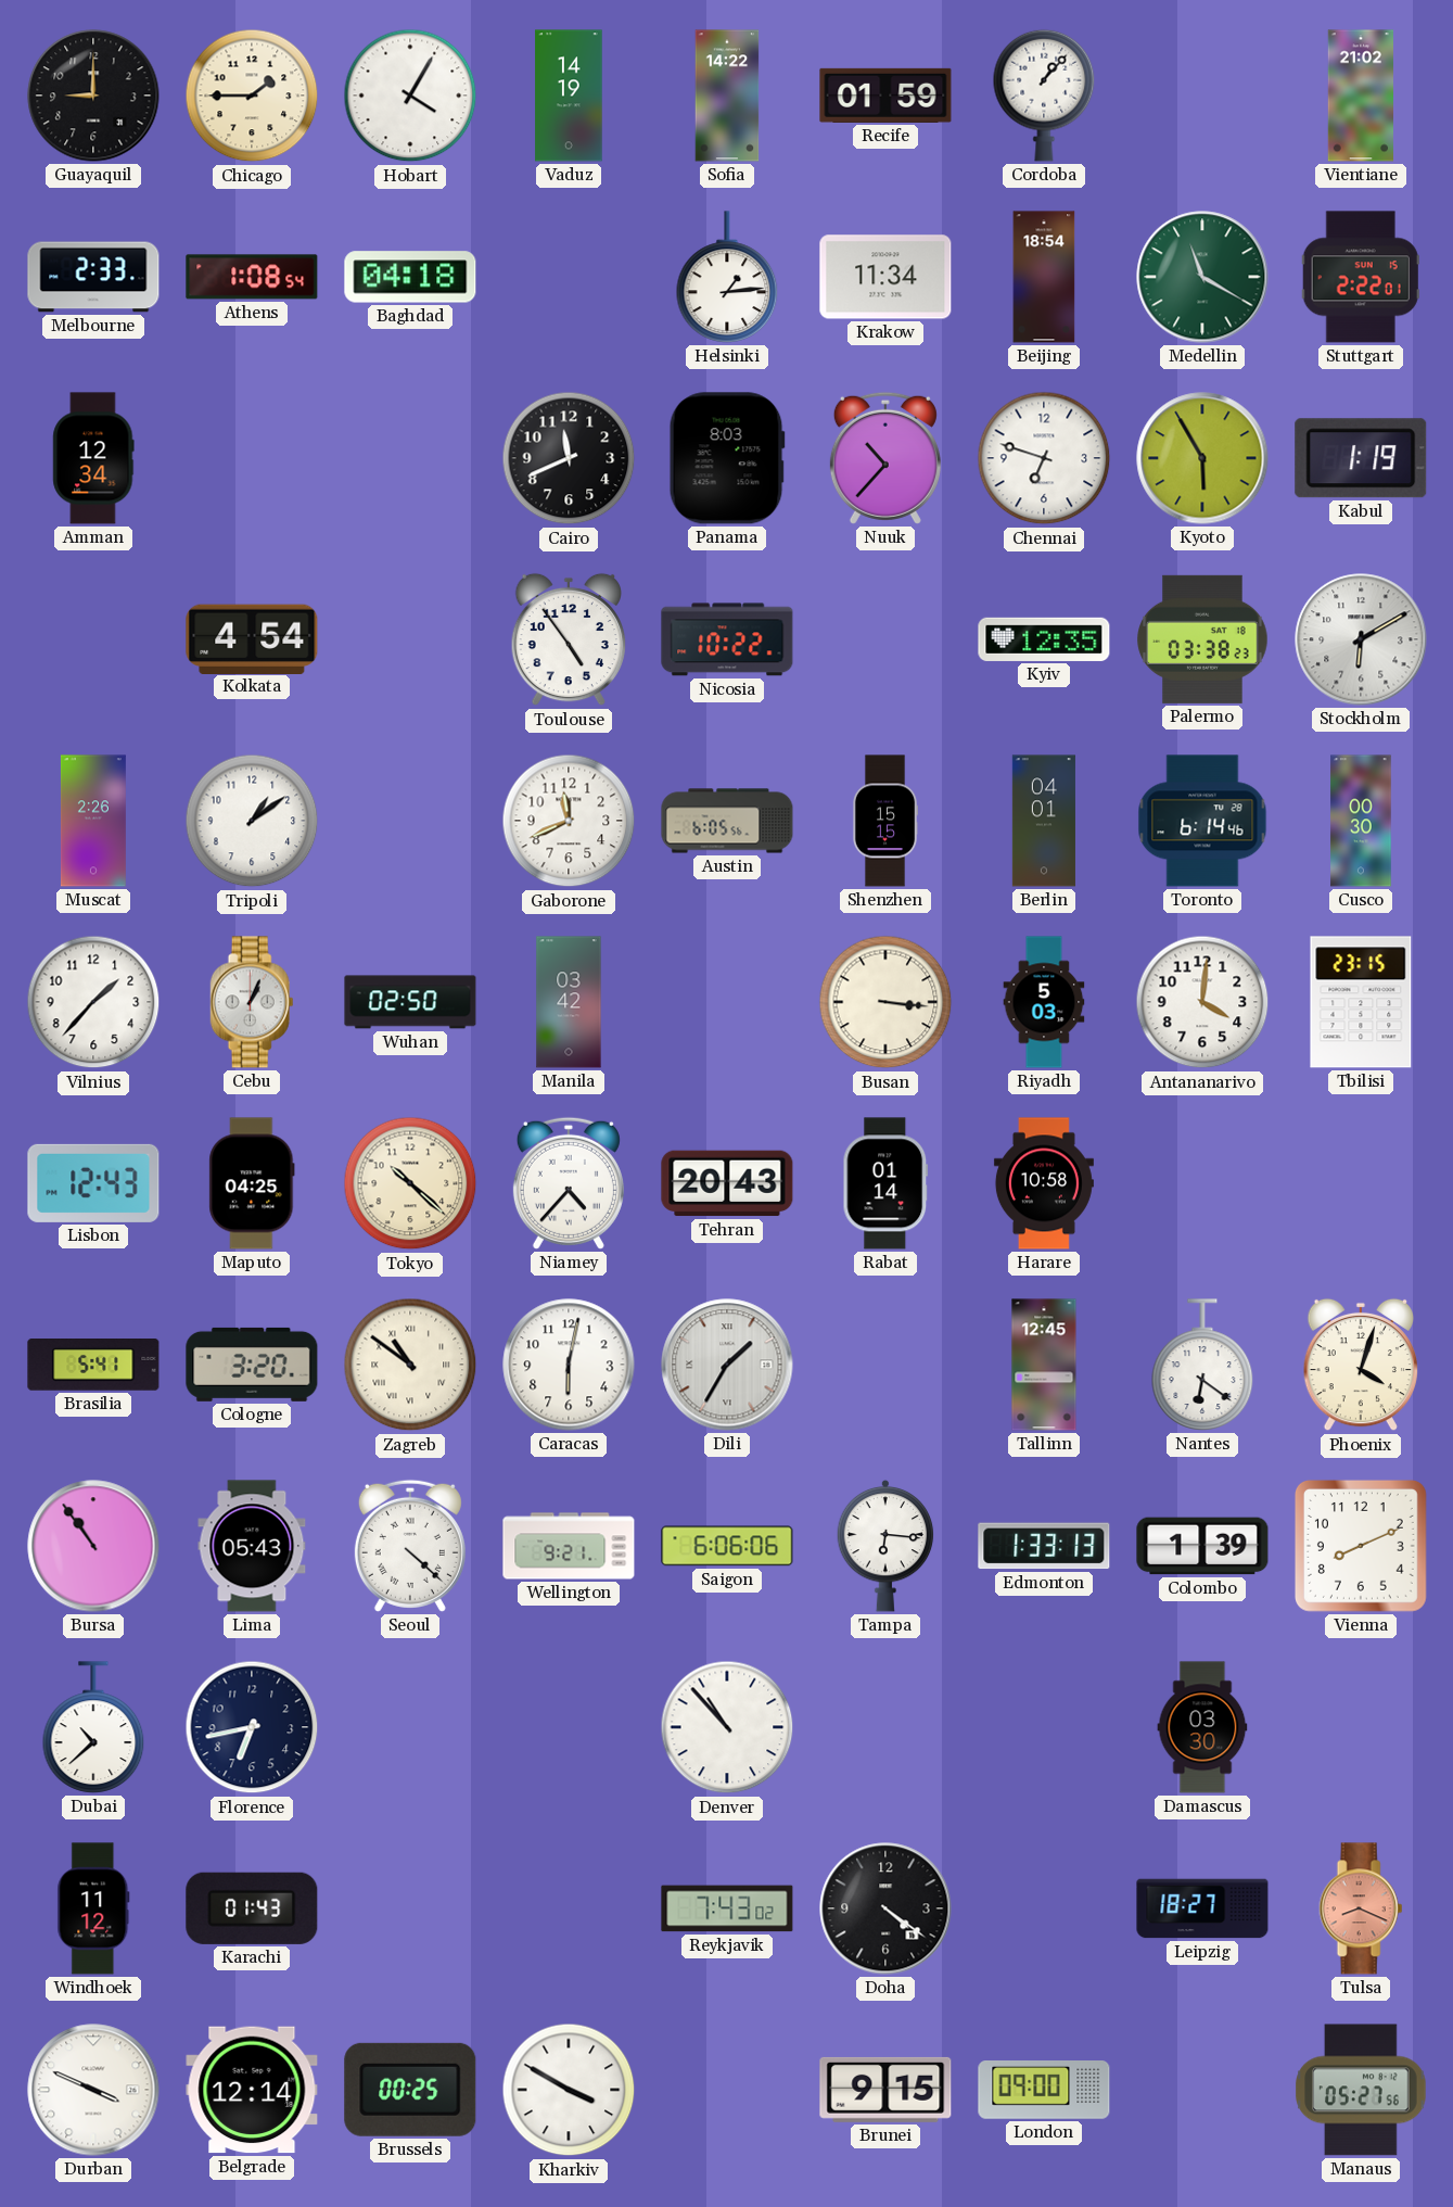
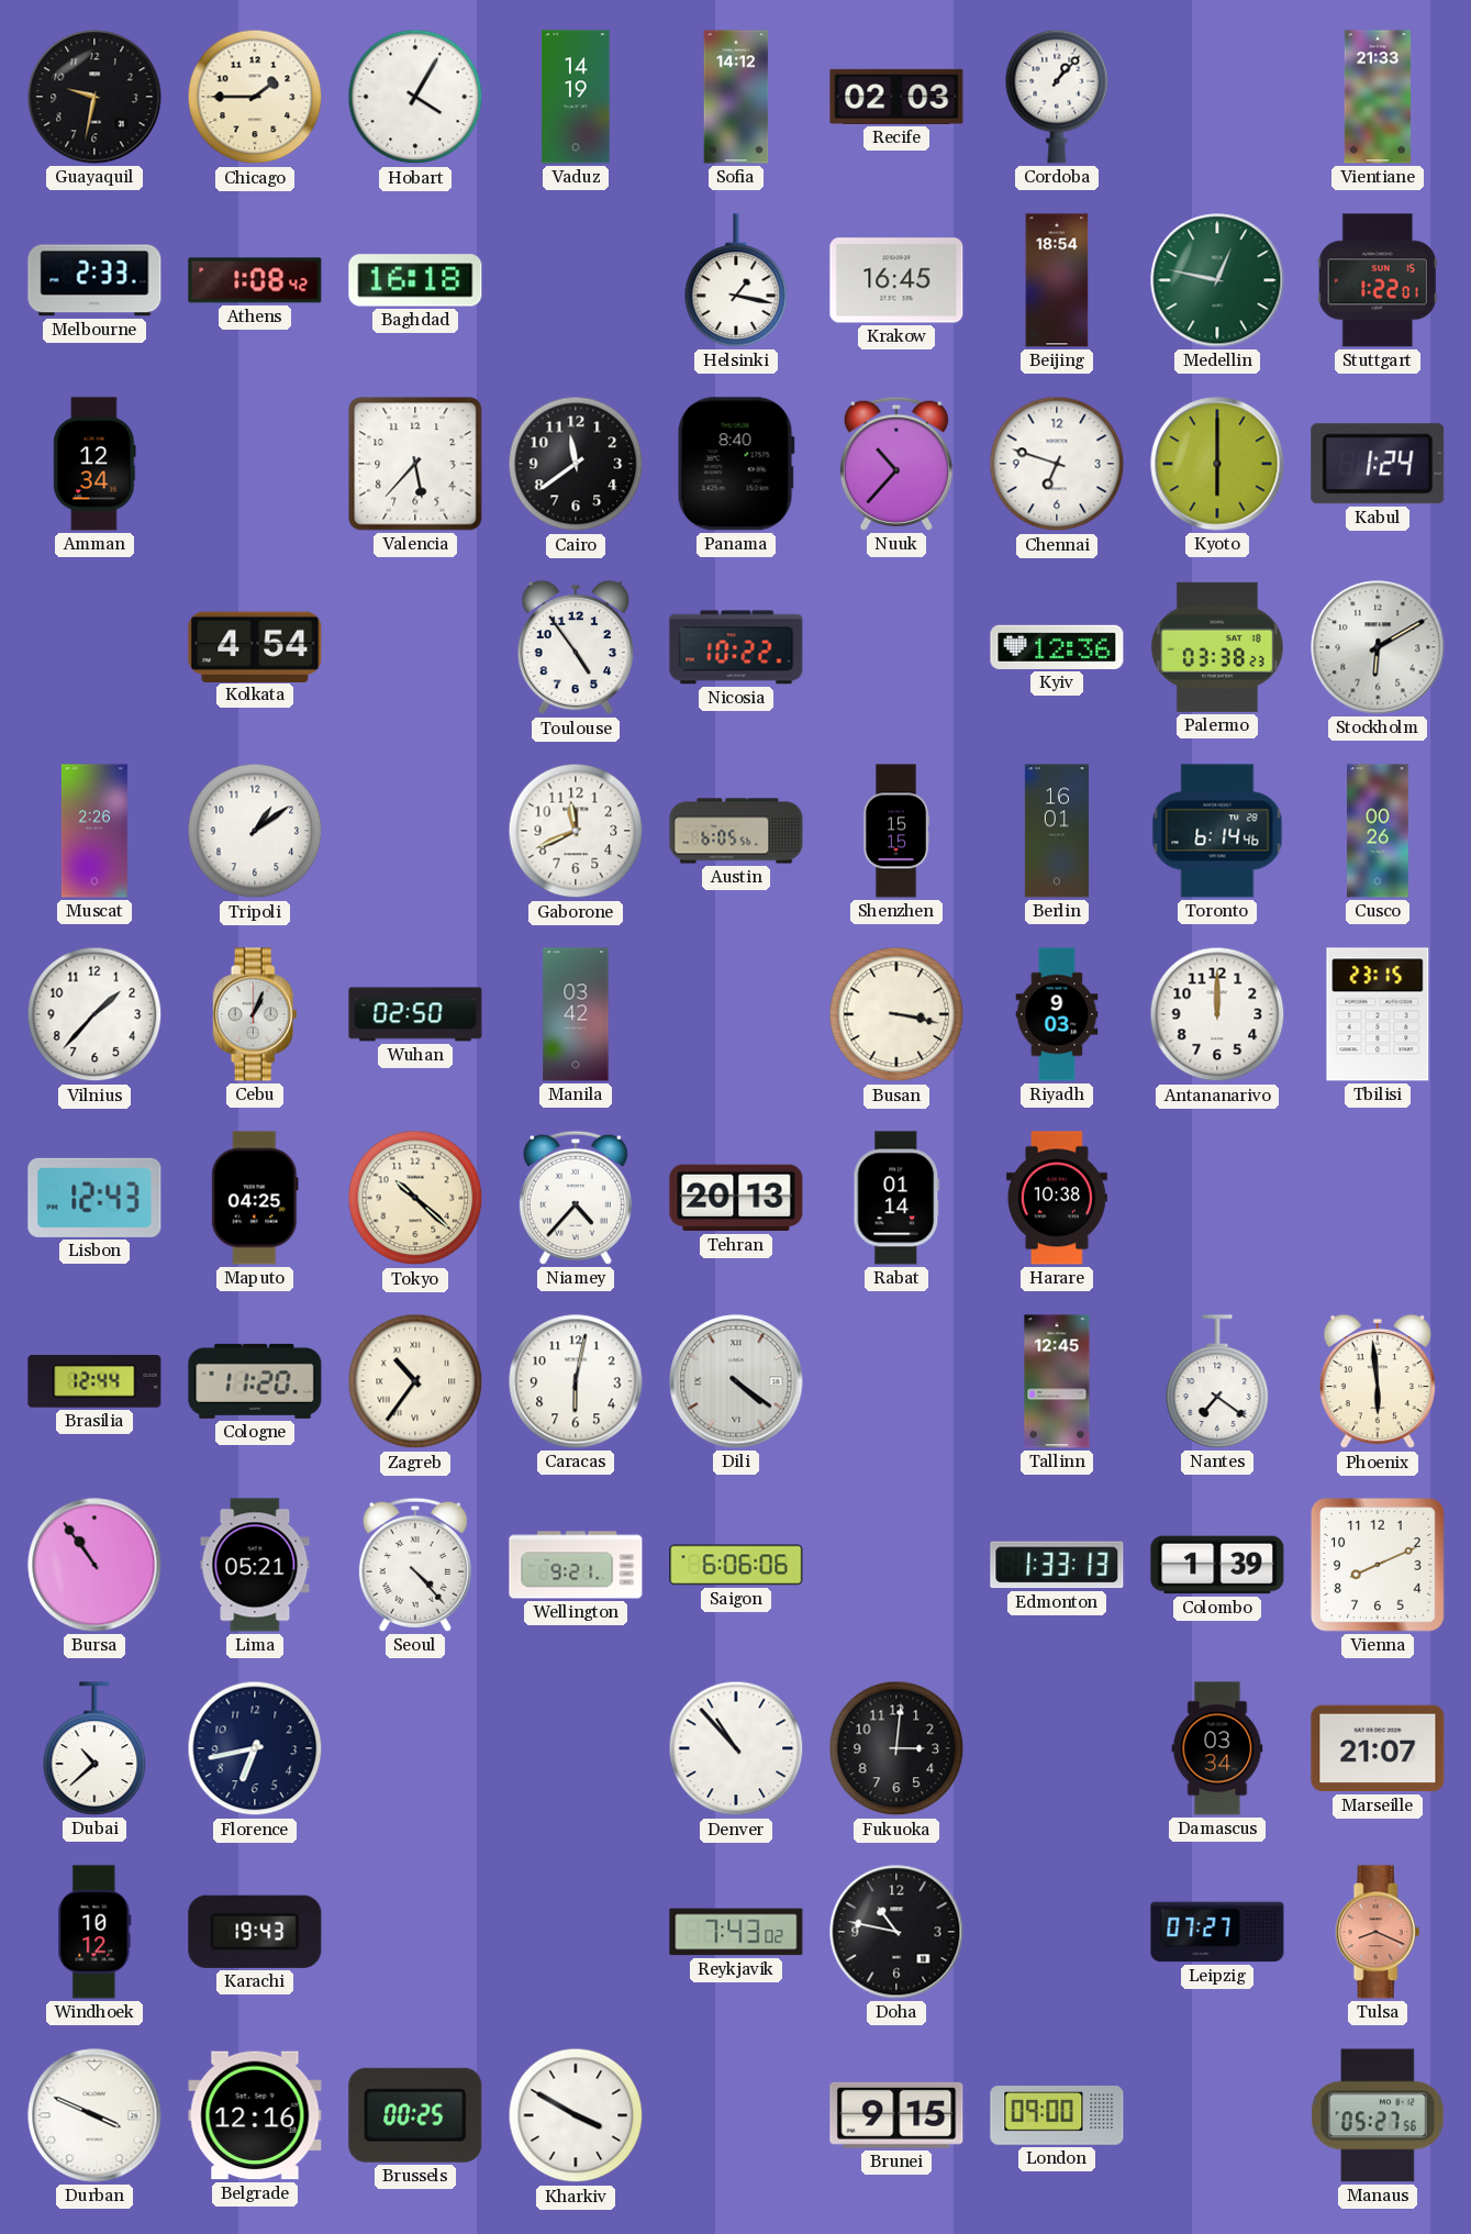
Guayaquil: 9:00 -> 9:32 (94, 97)
Sofia: 14:22 -> 14:12 (736, 97)
Recife: 01:59 -> 02:03 (896, 97)
Vientiane: 21:02 -> 21:33 (1377, 97)
Athens: 1:08:54 -> 1:08:42 (255, 280)
Baghdad: 04:18 -> 16:18 (415, 280)
Helsinki: 1:14 -> 1:17 (736, 280)
Krakow: 11:34 -> 16:45 (896, 280)
Medellin: 11:20 -> 12:47 (1217, 280)
Stuttgart: 2:22 -> 1:22 (1378, 280)
Valencia: none -> 5:37 (415, 464)
Cairo: 11:41 -> 11:39 (576, 464)
Panama: 8:03 -> 8:40 (736, 464)
Kyoto: 5:55 -> 6:00 (1217, 464)
Kabul: 1:19 -> 1:24 (1378, 464)
Kyiv: 12:35 -> 12:36 (1057, 647)
Berlin: 04:01 -> 16:01 (1057, 831)
Cusco: 00:30 -> 00:26 (1378, 831)
Busan: 3:16 -> 3:17 (896, 1014)
Riyadh: 5:03 -> 9:03 (1057, 1014)
Antananarivo: 4:01 -> 12:00 (1217, 1014)
Tehran: 20:43 -> 20:13 (736, 1198)
Harare: 10:58 -> 10:38 (1057, 1198)
Brasilia: 5:41 -> 12:44 (94, 1381)
Cologne: 3:20 -> 11:20 (255, 1381)
Zagreb: 10:51 -> 10:36 (415, 1381)
Dili: 1:35 -> 4:21 (736, 1381)
Nantes: 6:21 -> 7:21 (1217, 1381)
Phoenix: 4:03 -> 5:59 (1377, 1381)
Lima: 05:43 -> 05:21 (255, 1565)
Seoul: 4:22 -> 4:23 (415, 1565)
Tampa: 6:16 -> none (885, 1546)
Fukuoka: none -> 3:01 (896, 1748)
Damascus: 03:30 -> 03:34 (1217, 1748)
Marseille: none -> 21:07 (1378, 1748)
Windhoek: 11:12 -> 10:12 (94, 1932)
Karachi: 01:43 -> 19:43 (255, 1932)
Doha: 4:21 -> 10:47 (896, 1932)
Leipzig: 18:27 -> 07:27 (1217, 1932)
Belgrade: 12:14 -> 12:16 (255, 2115)
